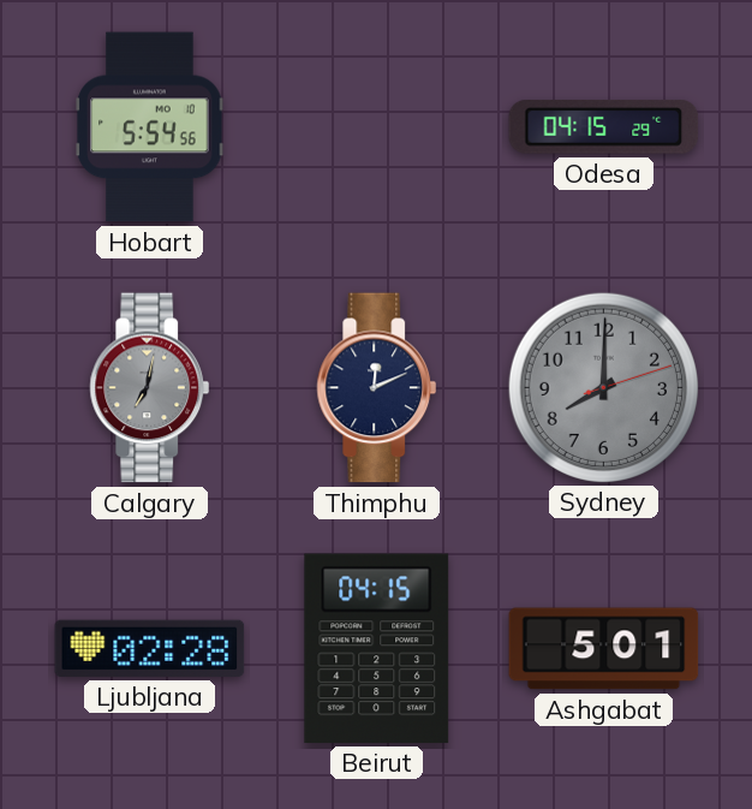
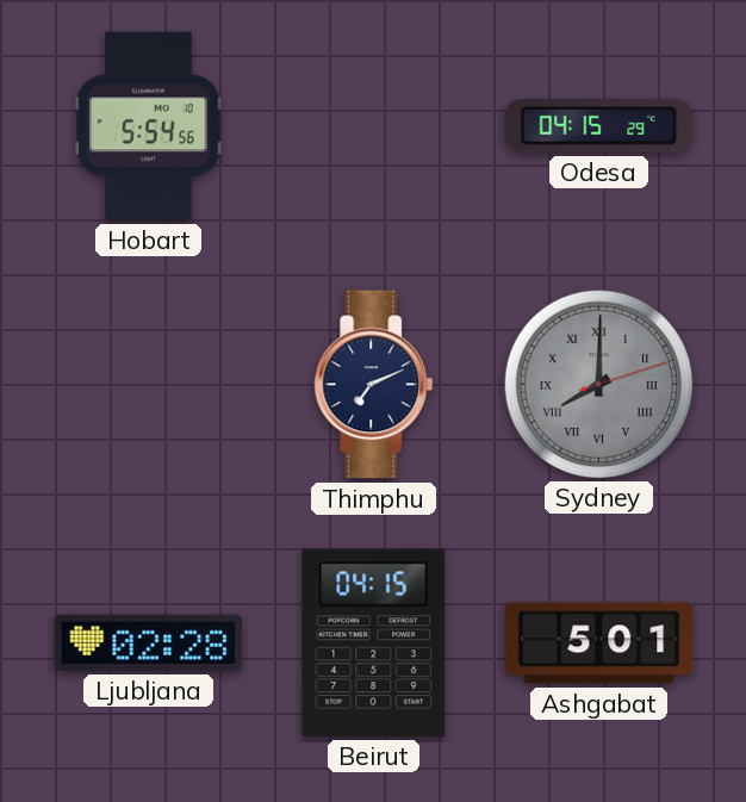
Calgary: 7:02 -> none (150, 388)
Thimphu: 12:11 -> 7:11 (374, 385)
Sydney numerals: Arabic -> Roman (598, 384)
